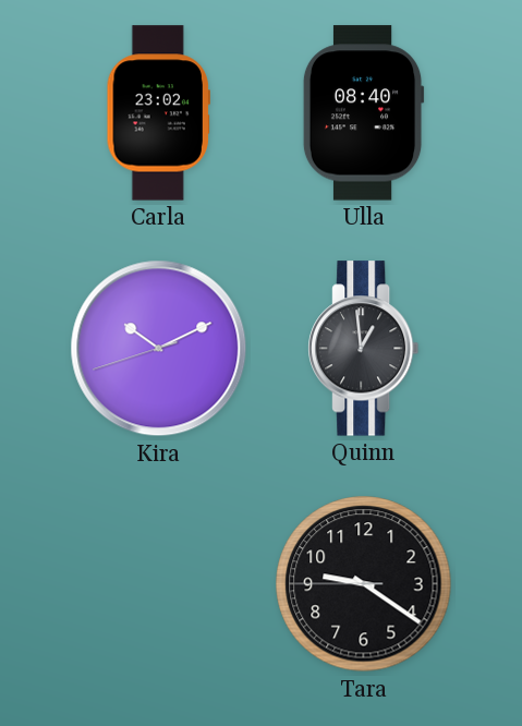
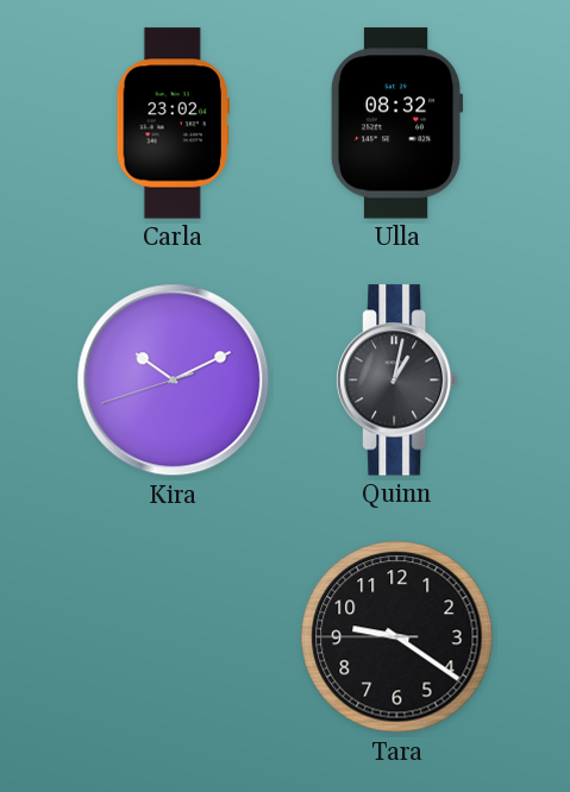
Ulla: 08:40 -> 08:32 (396, 124)
Quinn: 12:59 -> 1:02 (397, 381)
